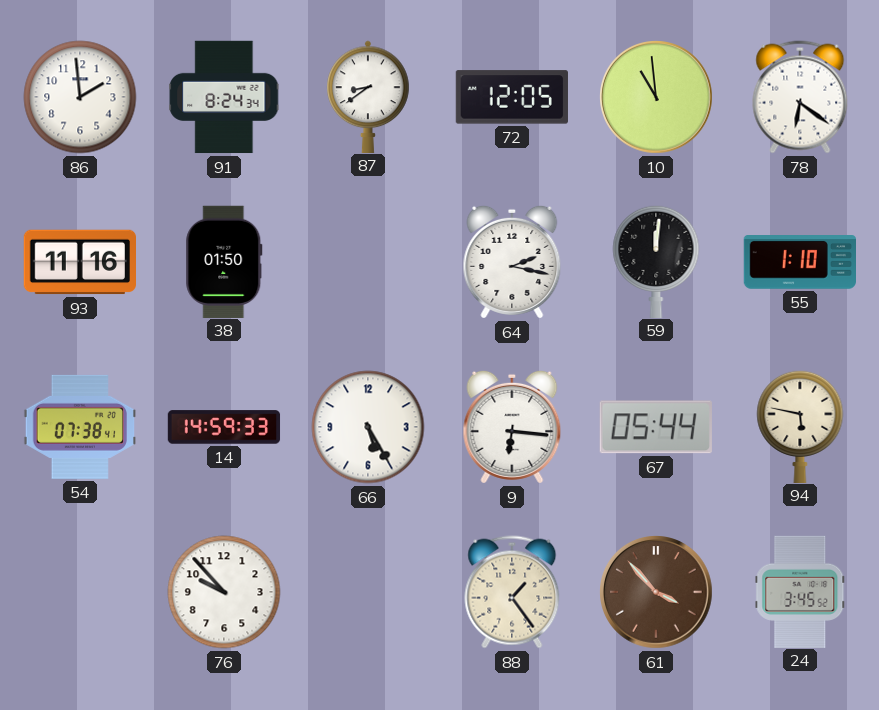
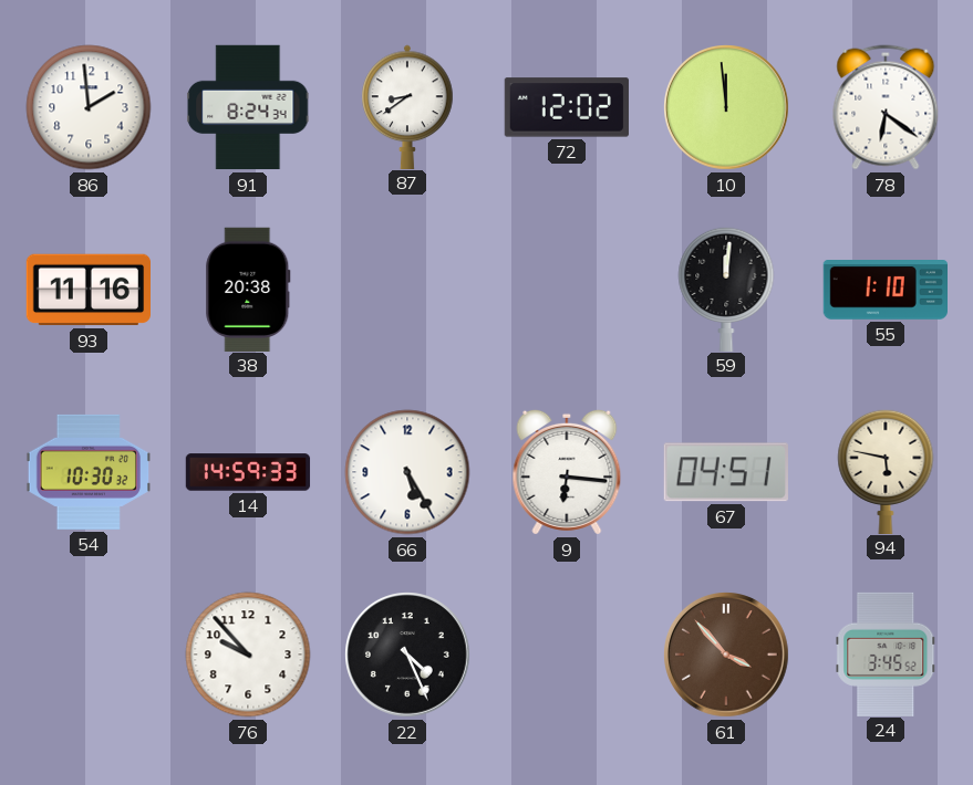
72: 12:05 -> 12:02 (566, 107)
10: 10:59 -> 11:59 (727, 108)
38: 01:50 -> 20:38 (248, 289)
64: 2:17 -> none (512, 262)
54: 07:38 -> 10:30 (87, 472)
67: 05:44 -> 04:51 (726, 472)
22: none -> 4:26 (408, 656)
88: 1:24 -> none (512, 592)
